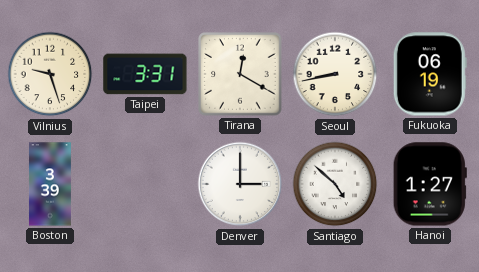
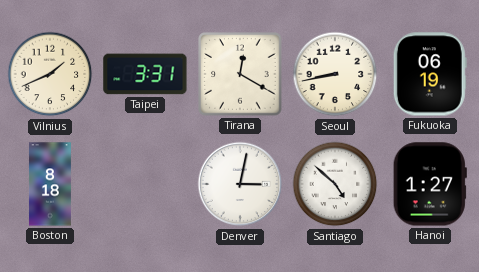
Vilnius: 9:27 -> 1:41 (50, 74)
Boston: 3:39 -> 8:18 (50, 184)
Denver: 3:00 -> 3:02 (240, 184)
